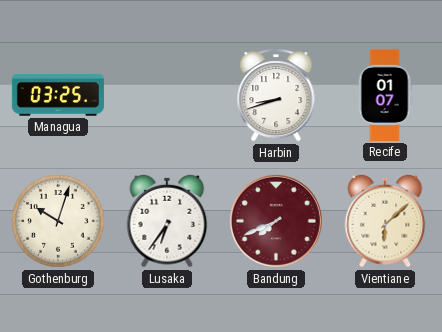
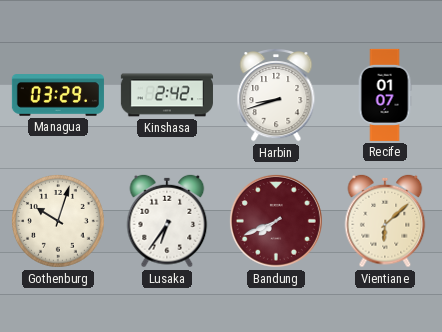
Managua: 03:25 -> 03:29 (58, 95)
Kinshasa: none -> 2:42 (167, 95)
